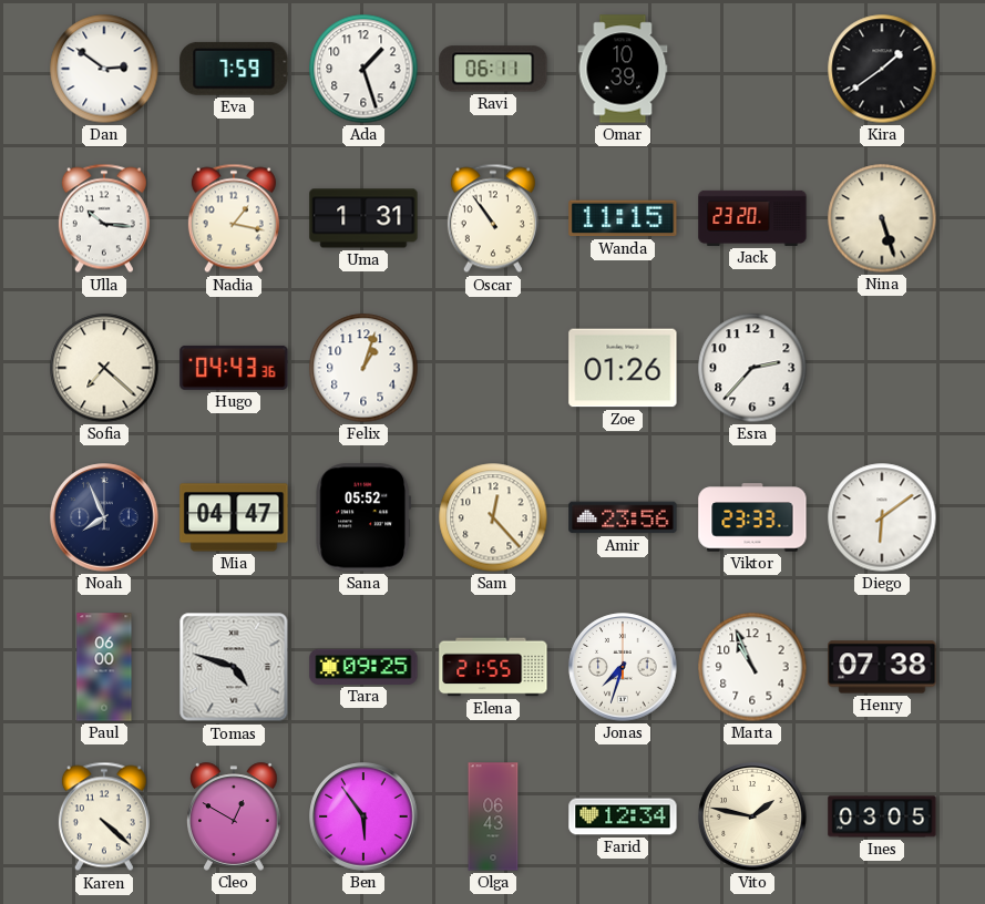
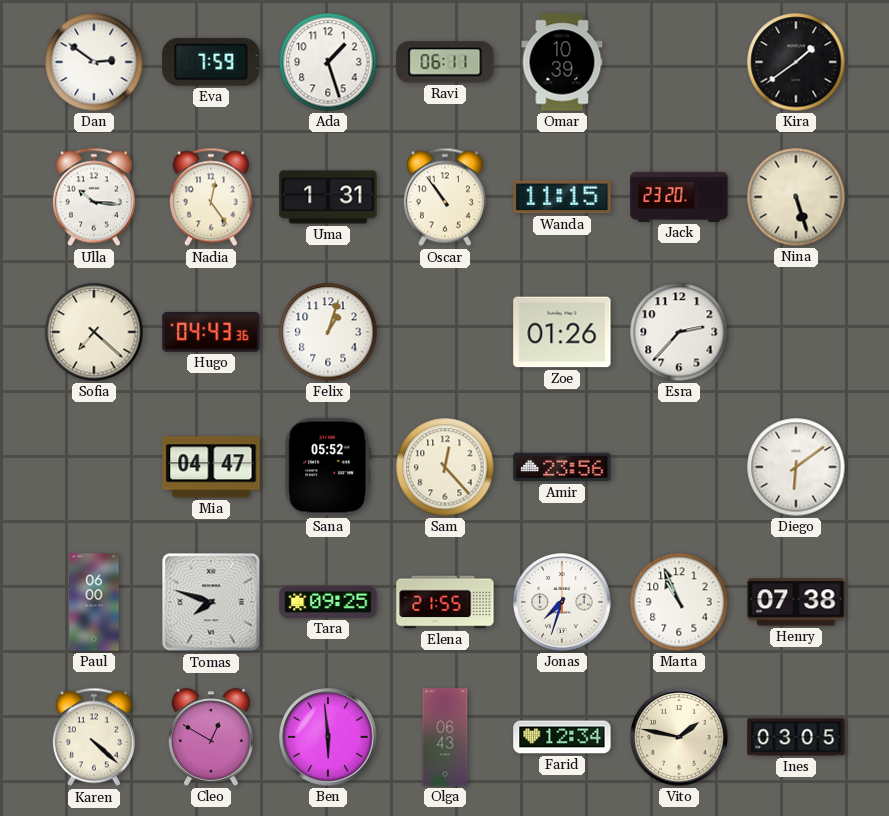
Nadia: 1:17 -> 12:24 (211, 197)
Noah: 7:56 -> none (104, 517)
Viktor: 23:33 -> none (752, 517)
Tomas: 4:48 -> 7:48 (211, 602)
Ben: 5:54 -> 5:59 (328, 737)
